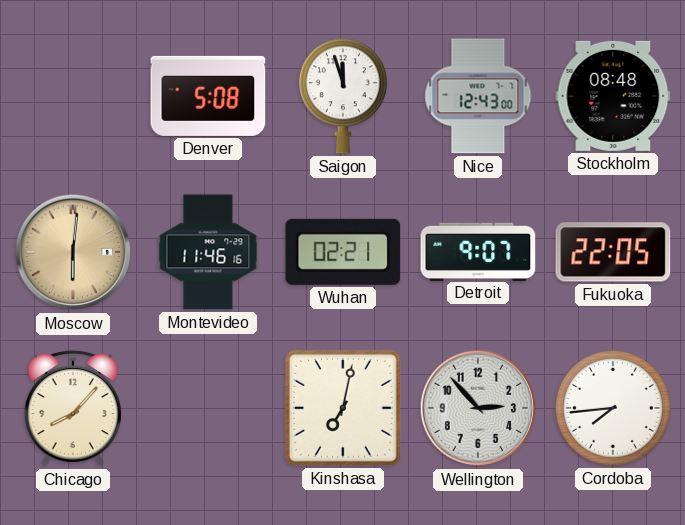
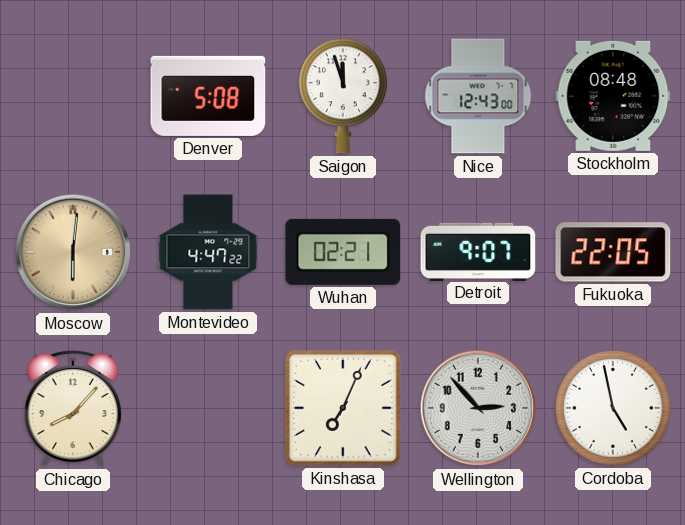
Montevideo: 11:46 -> 4:47 (208, 252)
Kinshasa: 7:02 -> 7:04 (343, 408)
Cordoba: 7:44 -> 4:58 (613, 408)
